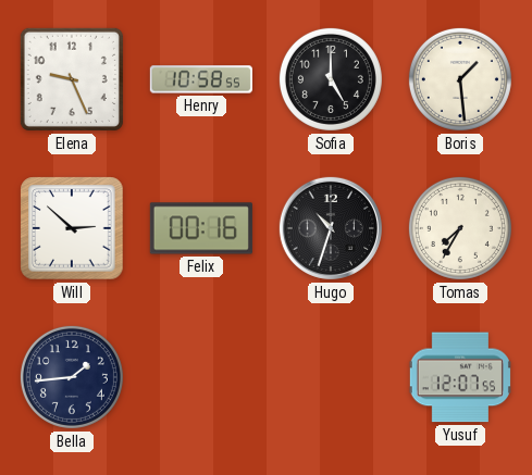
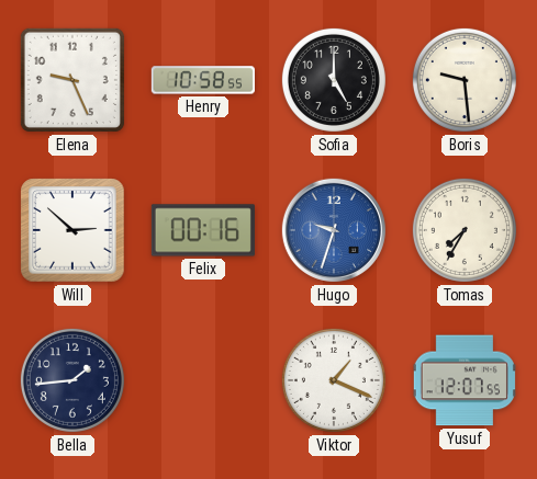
Boris: 1:29 -> 9:29 (465, 80)
Hugo: 10:33 -> 9:33 (334, 230)
Hugo dial: black -> blue (334, 230)
Viktor: none -> 1:19 (334, 380)
